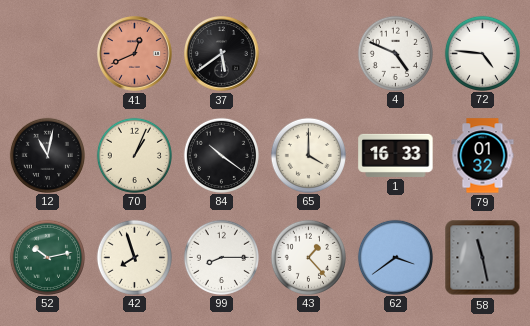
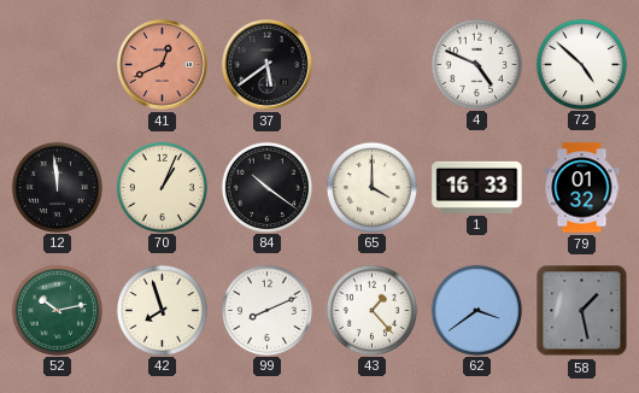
72: 4:46 -> 4:52 (581, 64)
12: 11:02 -> 11:59 (57, 187)
99: 8:15 -> 8:11 (266, 310)
58: 11:28 -> 1:28 (582, 311)
